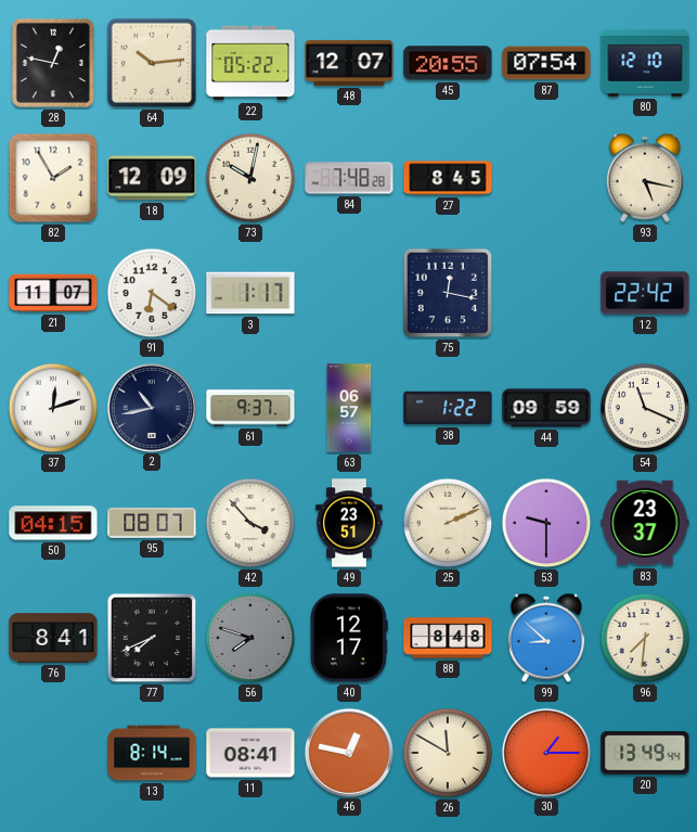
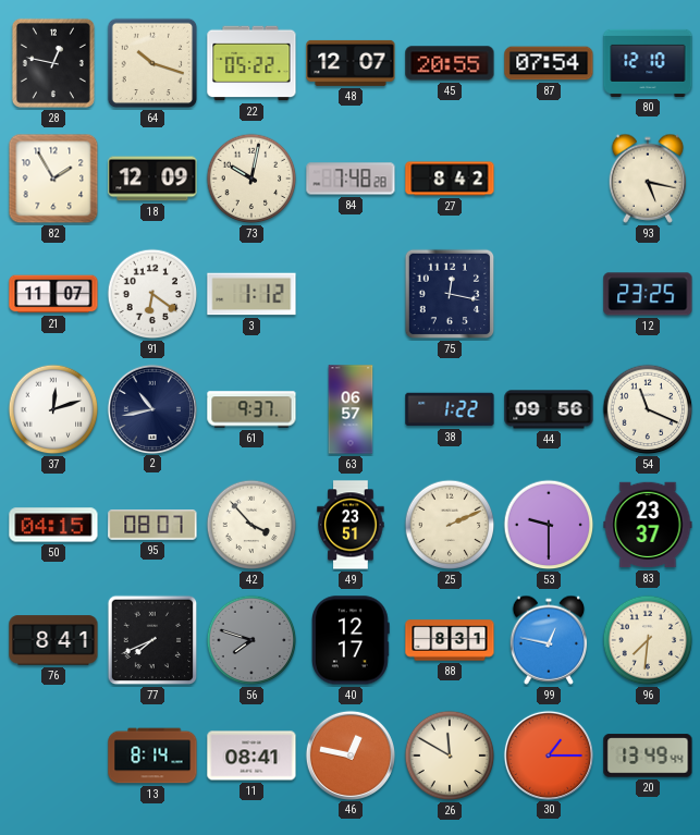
64: 10:14 -> 10:18 (152, 63)
27: 8:45 -> 8:42 (450, 179)
3: 1:17 -> 1:12 (251, 294)
12: 22:42 -> 23:25 (648, 294)
44: 09:59 -> 09:56 (549, 409)
88: 8:48 -> 8:31 (450, 640)
99: 8:52 -> 12:47 (549, 640)
